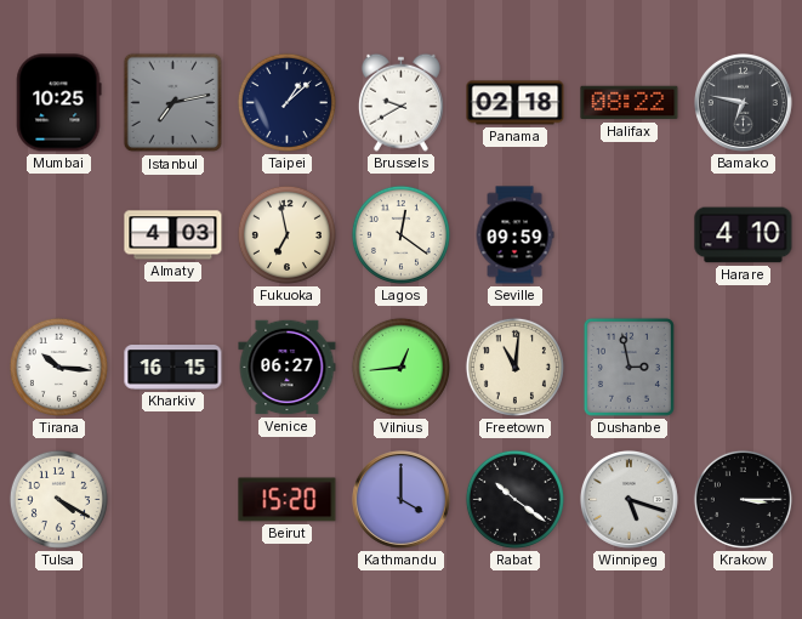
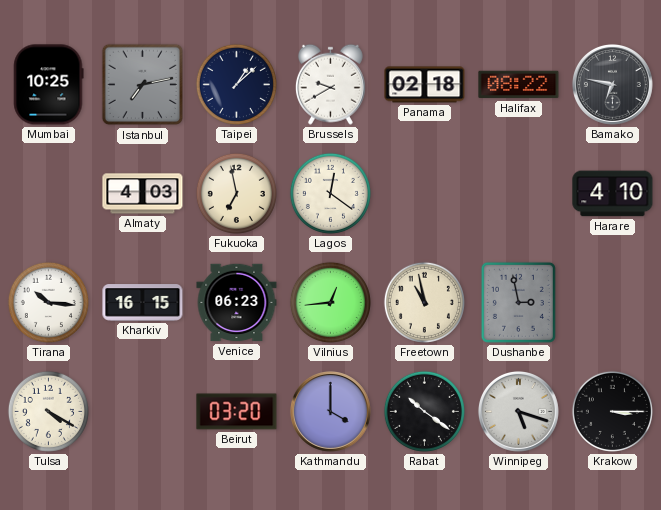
Seville: 09:59 -> none (514, 235)
Venice: 06:27 -> 06:23 (237, 303)
Freetown: 11:01 -> 10:58 (424, 302)
Beirut: 15:20 -> 03:20 (237, 412)
